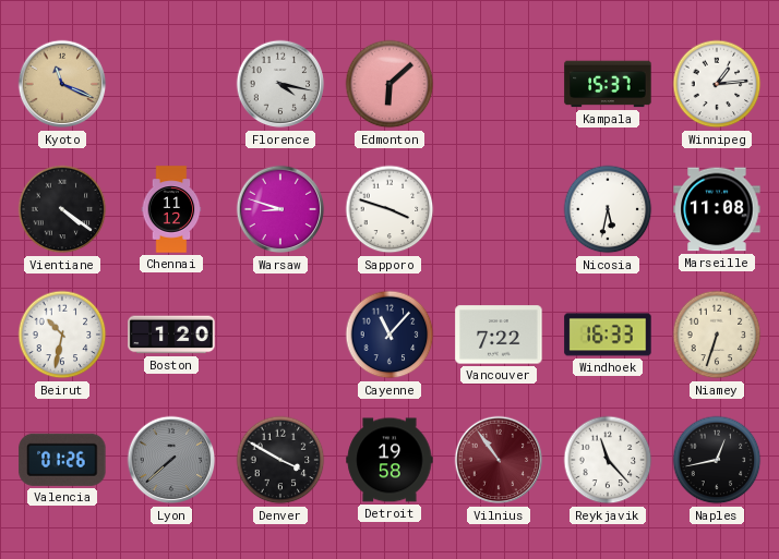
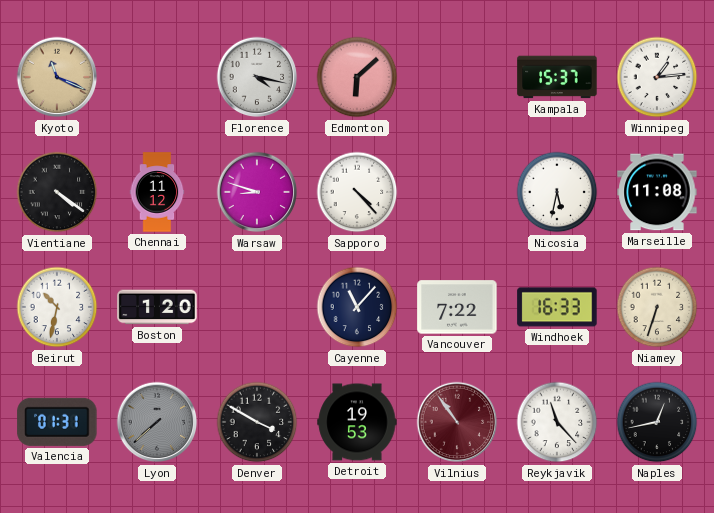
Sapporo: 3:48 -> 4:23 (357, 192)
Valencia: 01:26 -> 01:31 (57, 422)
Detroit: 19:58 -> 19:53 (357, 422)
